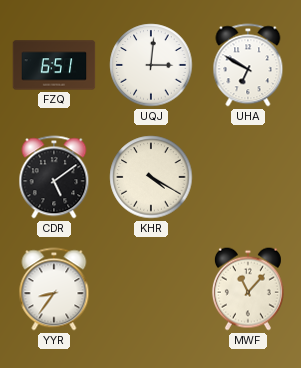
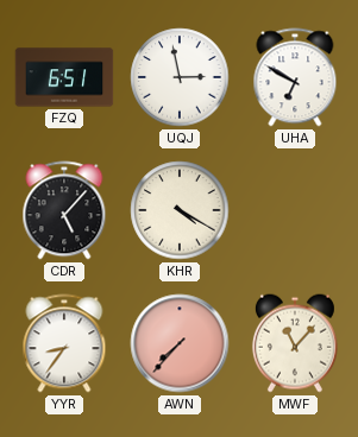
UQJ: 3:01 -> 2:58 (180, 77)
CDR: 5:09 -> 5:07 (64, 210)
AWN: none -> 7:37 (180, 343)
